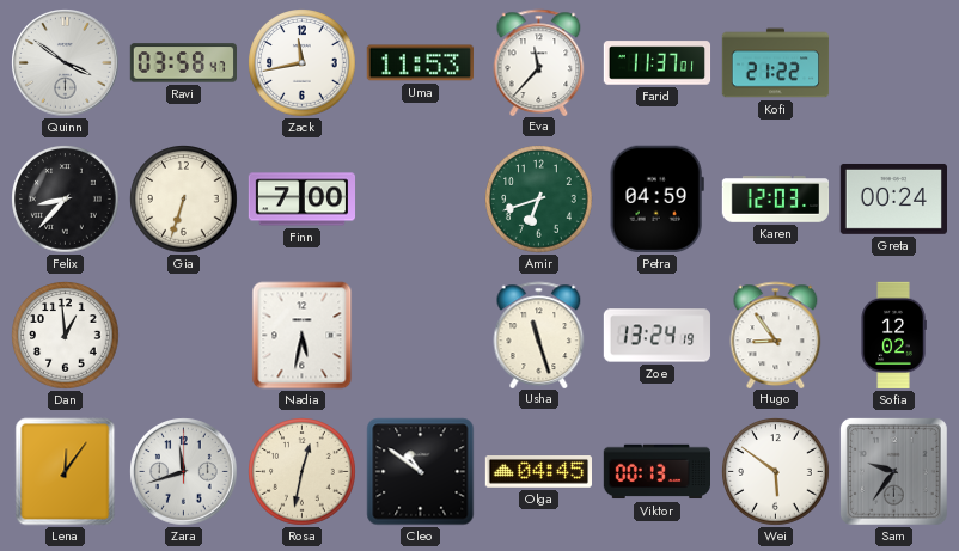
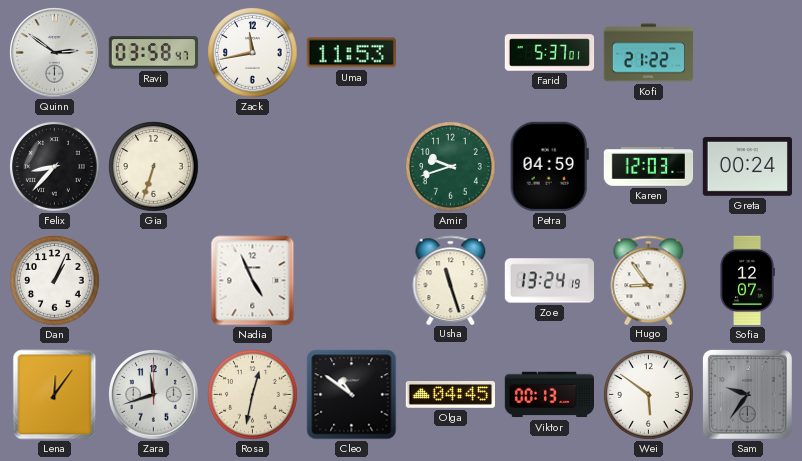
Quinn: 3:51 -> 2:51 (55, 53)
Eva: 11:37 -> none (539, 62)
Farid: 11:37 -> 5:37 (550, 53)
Finn: 7:00 -> none (303, 200)
Amir: 6:42 -> 9:42 (451, 167)
Dan: 12:59 -> 1:04 (55, 281)
Nadia: 5:32 -> 4:56 (253, 281)
Sofia: 12:02 -> 12:07 (747, 281)
